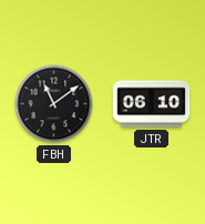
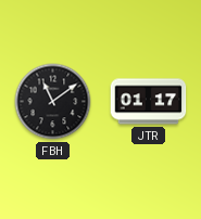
JTR: 06:10 -> 01:17 (149, 102)
